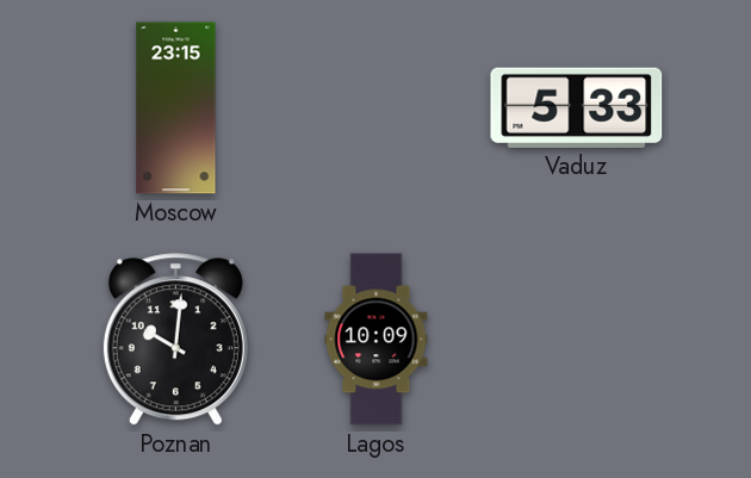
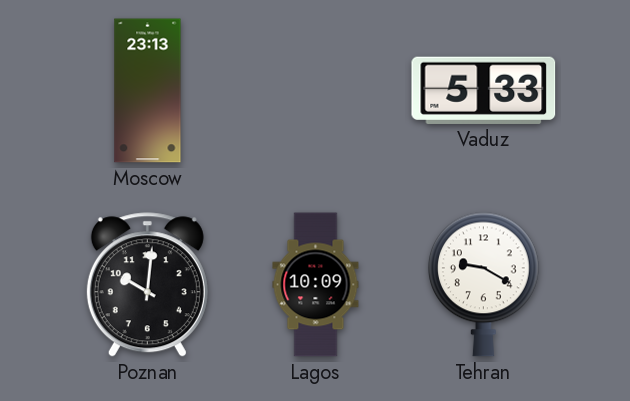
Moscow: 23:15 -> 23:13 (148, 91)
Tehran: none -> 9:20 (483, 284)
